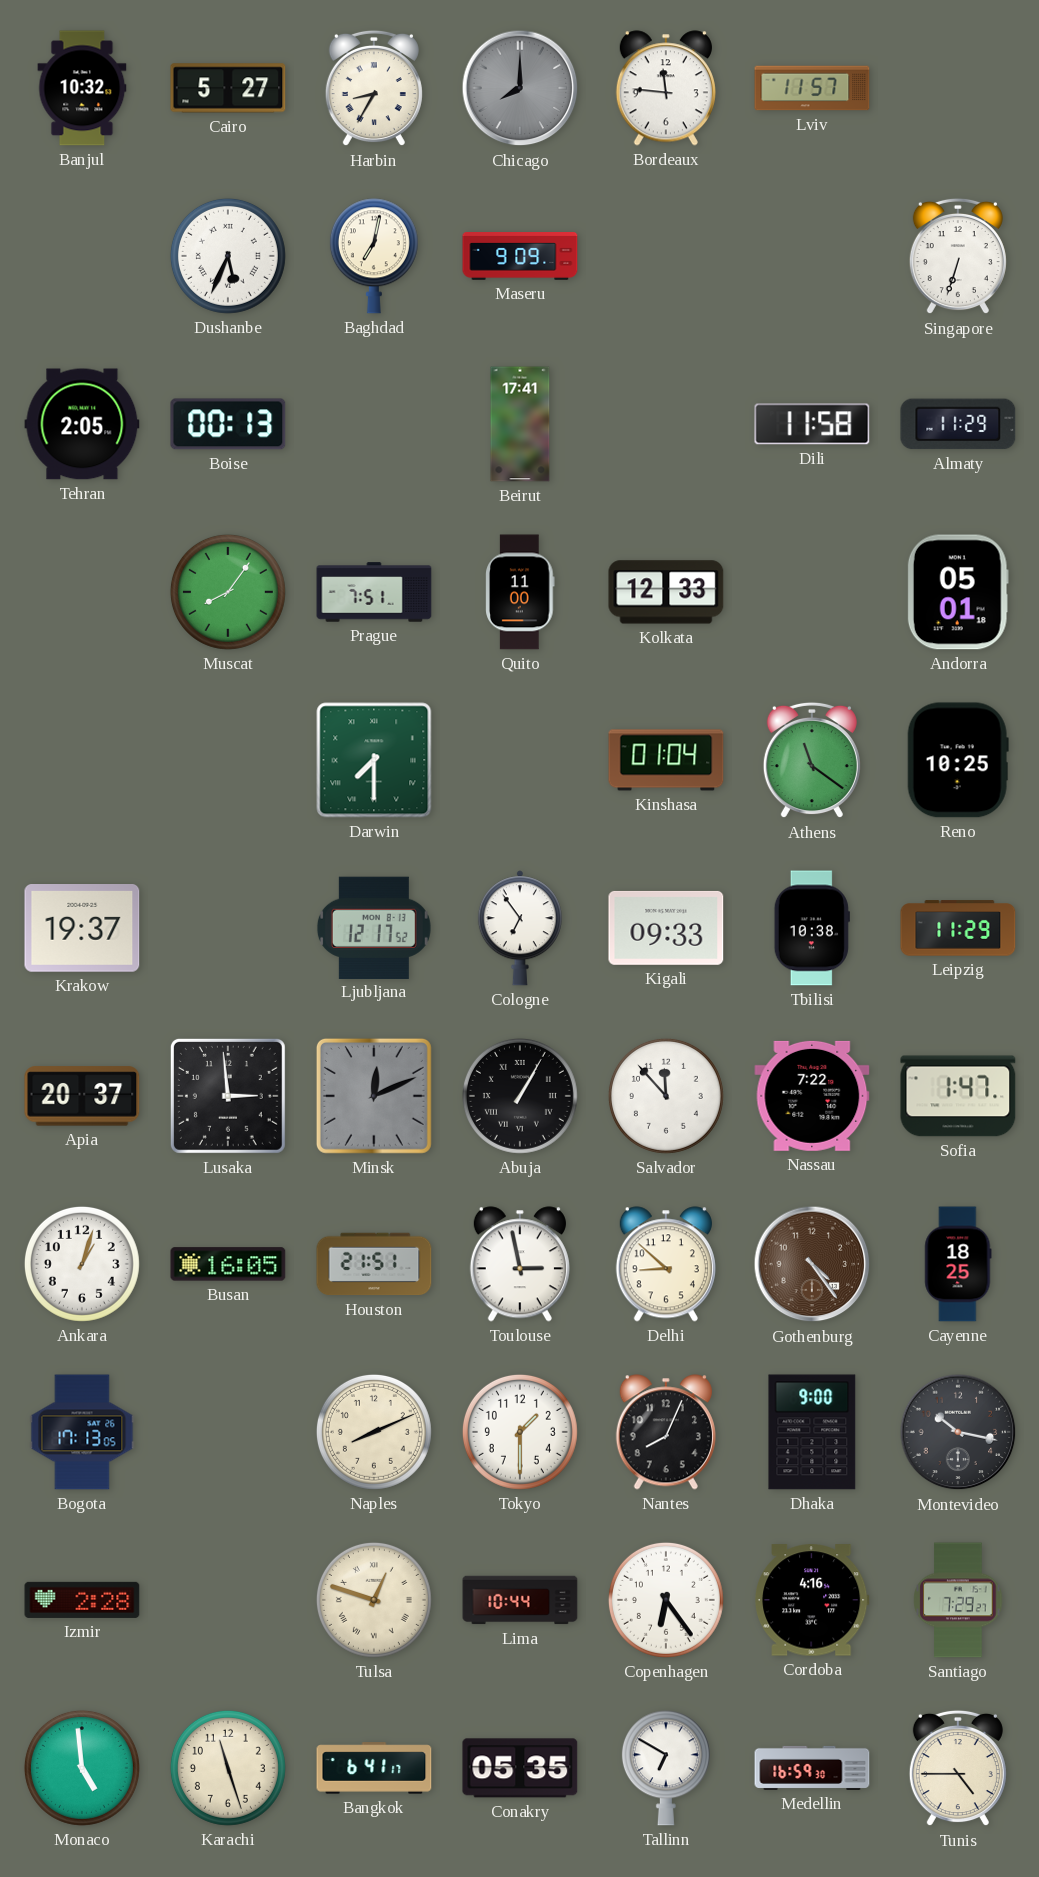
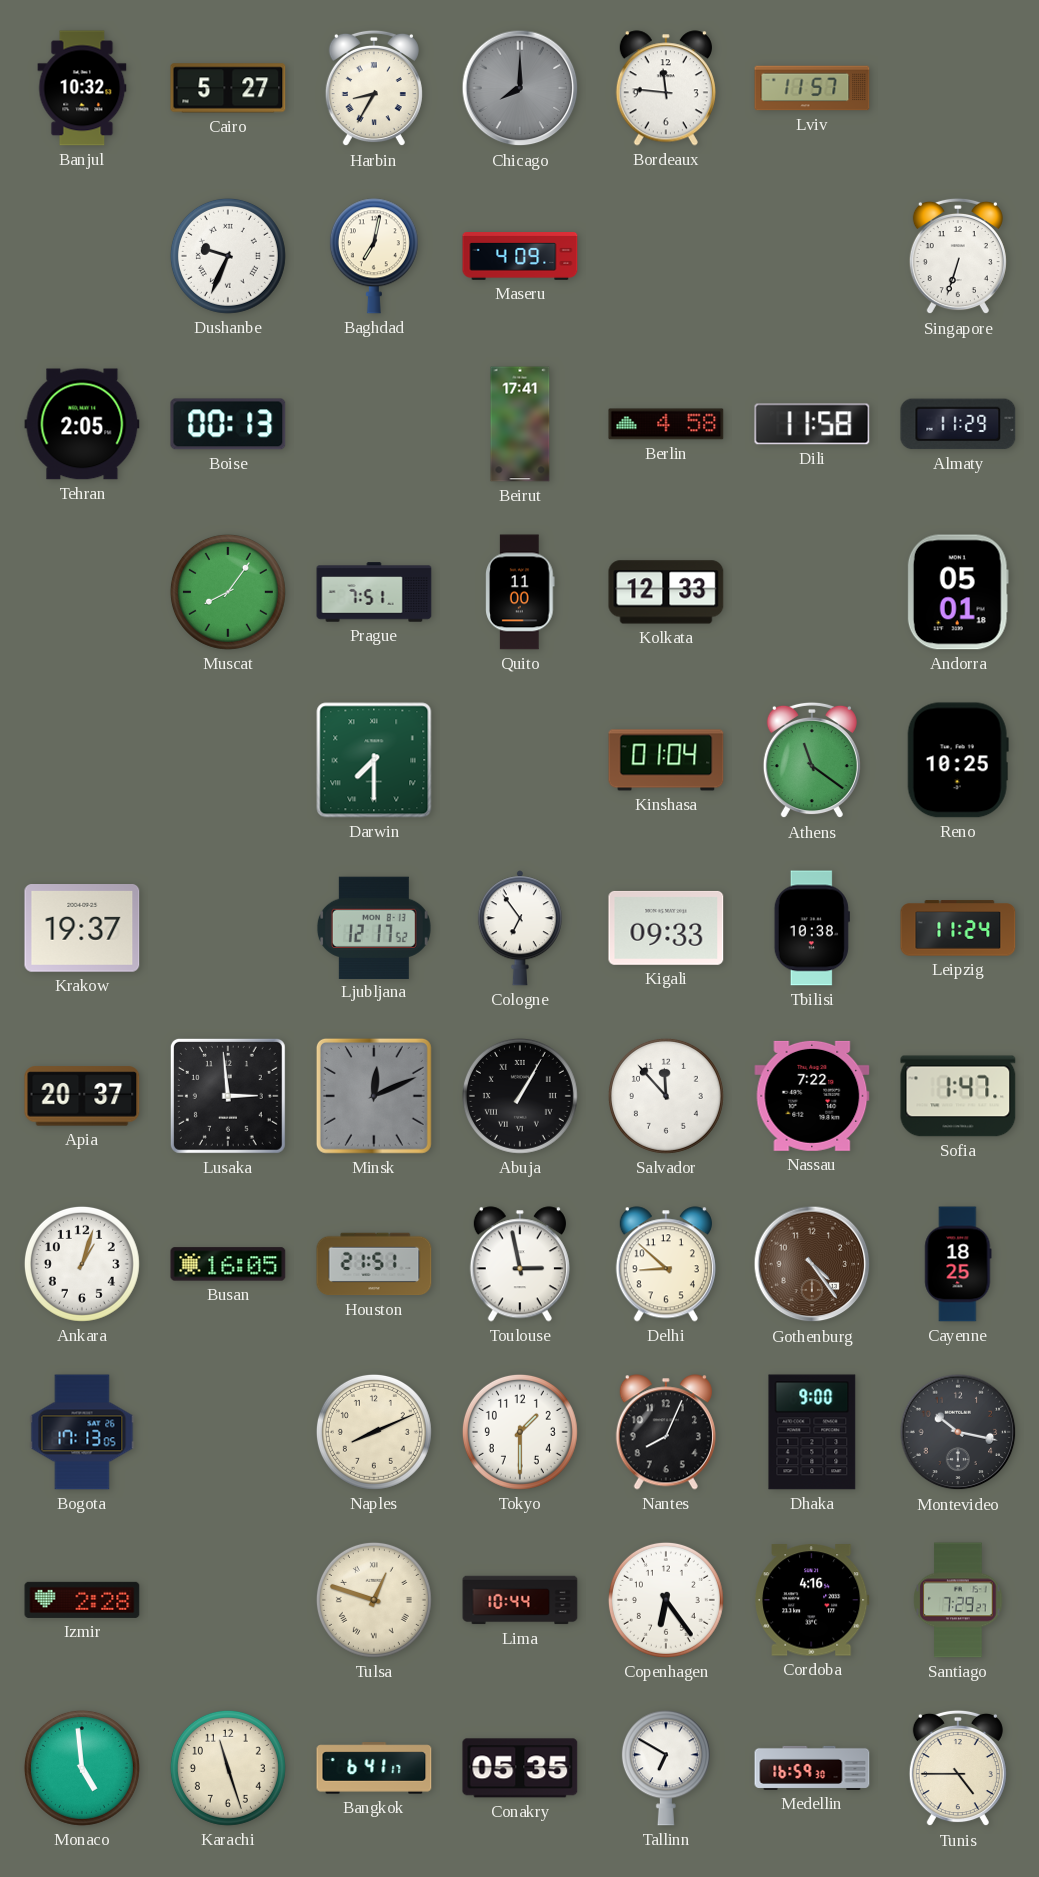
Dushanbe: 5:34 -> 9:34 (228, 256)
Maseru: 9:09 -> 4:09 (520, 257)
Berlin: none -> 4:58 (666, 424)
Leipzig: 11:29 -> 11:24 (958, 928)
